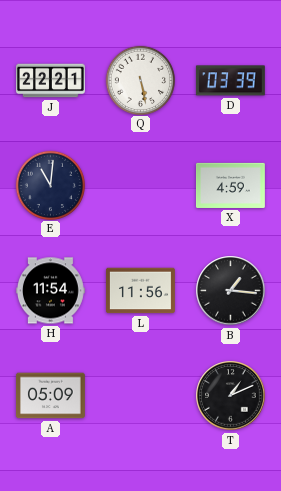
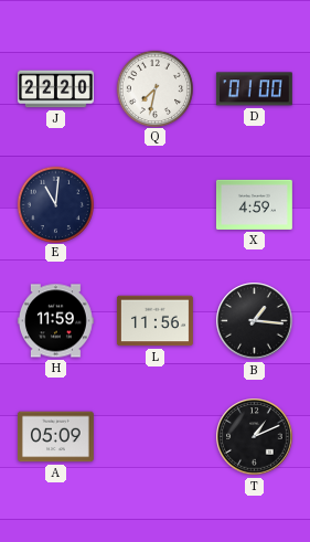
J: 22:21 -> 22:20 (56, 89)
Q: 5:28 -> 7:32 (154, 88)
D: 03:39 -> 01:00 (254, 89)
H: 11:54 -> 11:59 (55, 321)
